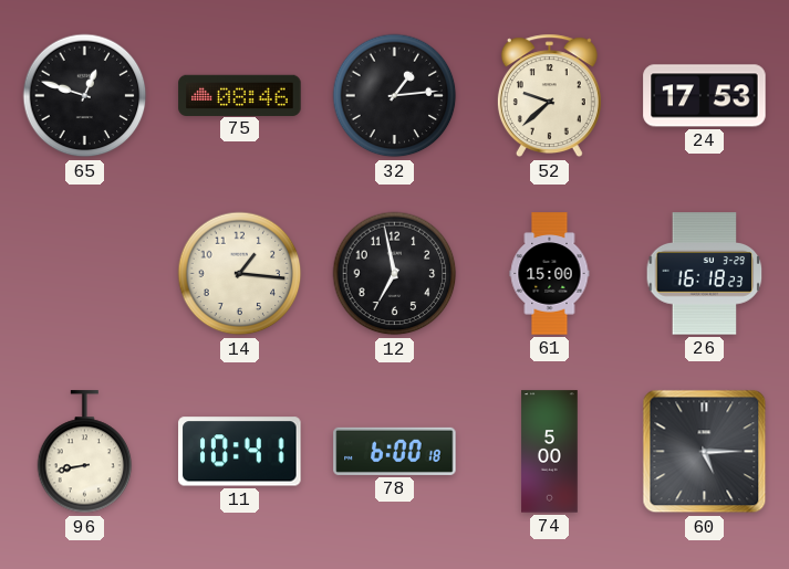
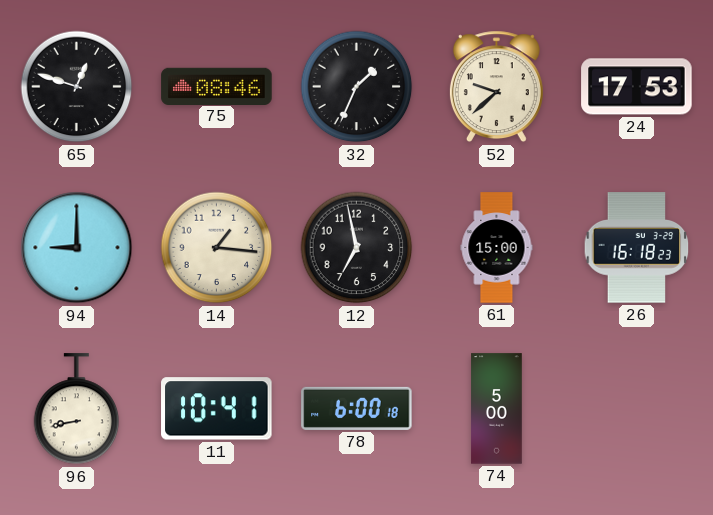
32: 1:14 -> 1:34 (357, 87)
94: none -> 9:00 (77, 248)
60: 5:15 -> none (705, 452)
